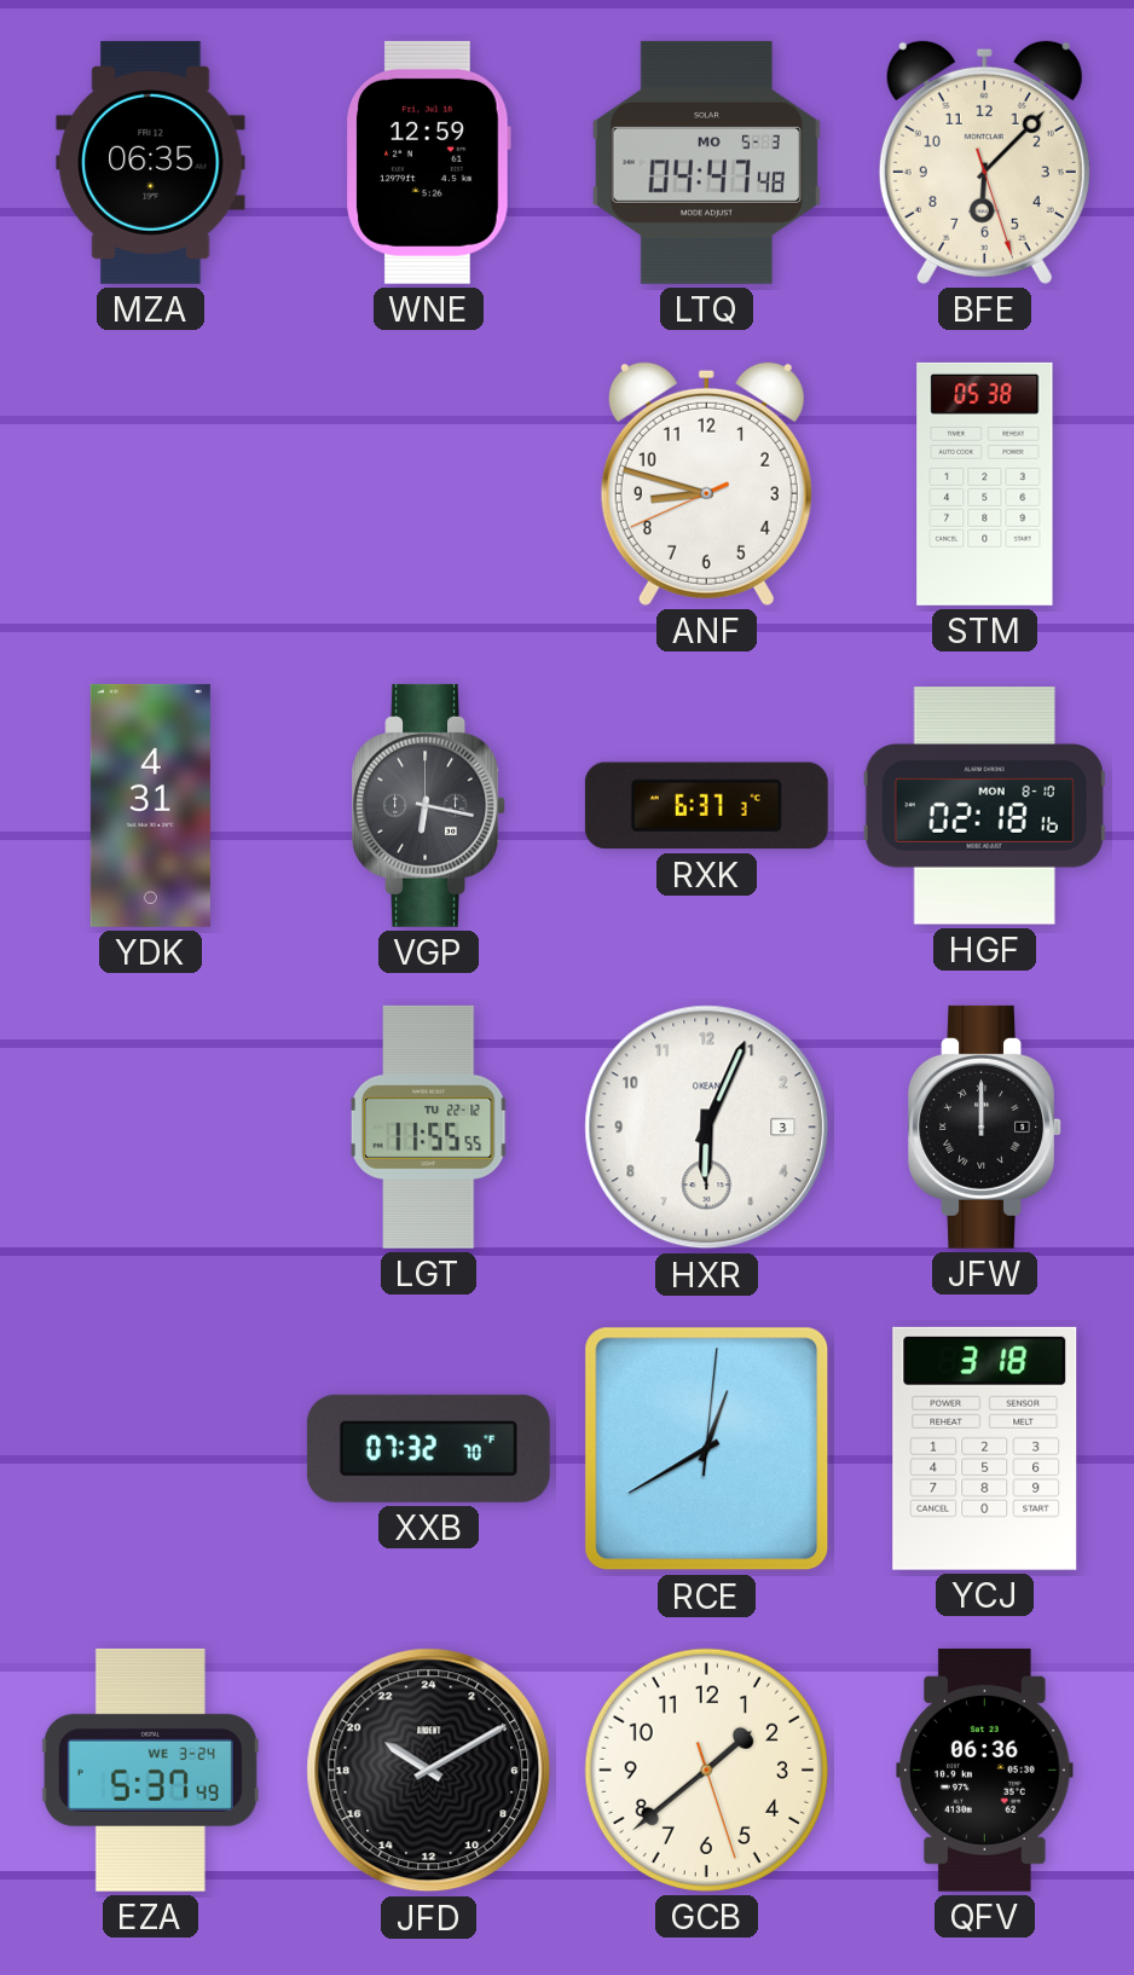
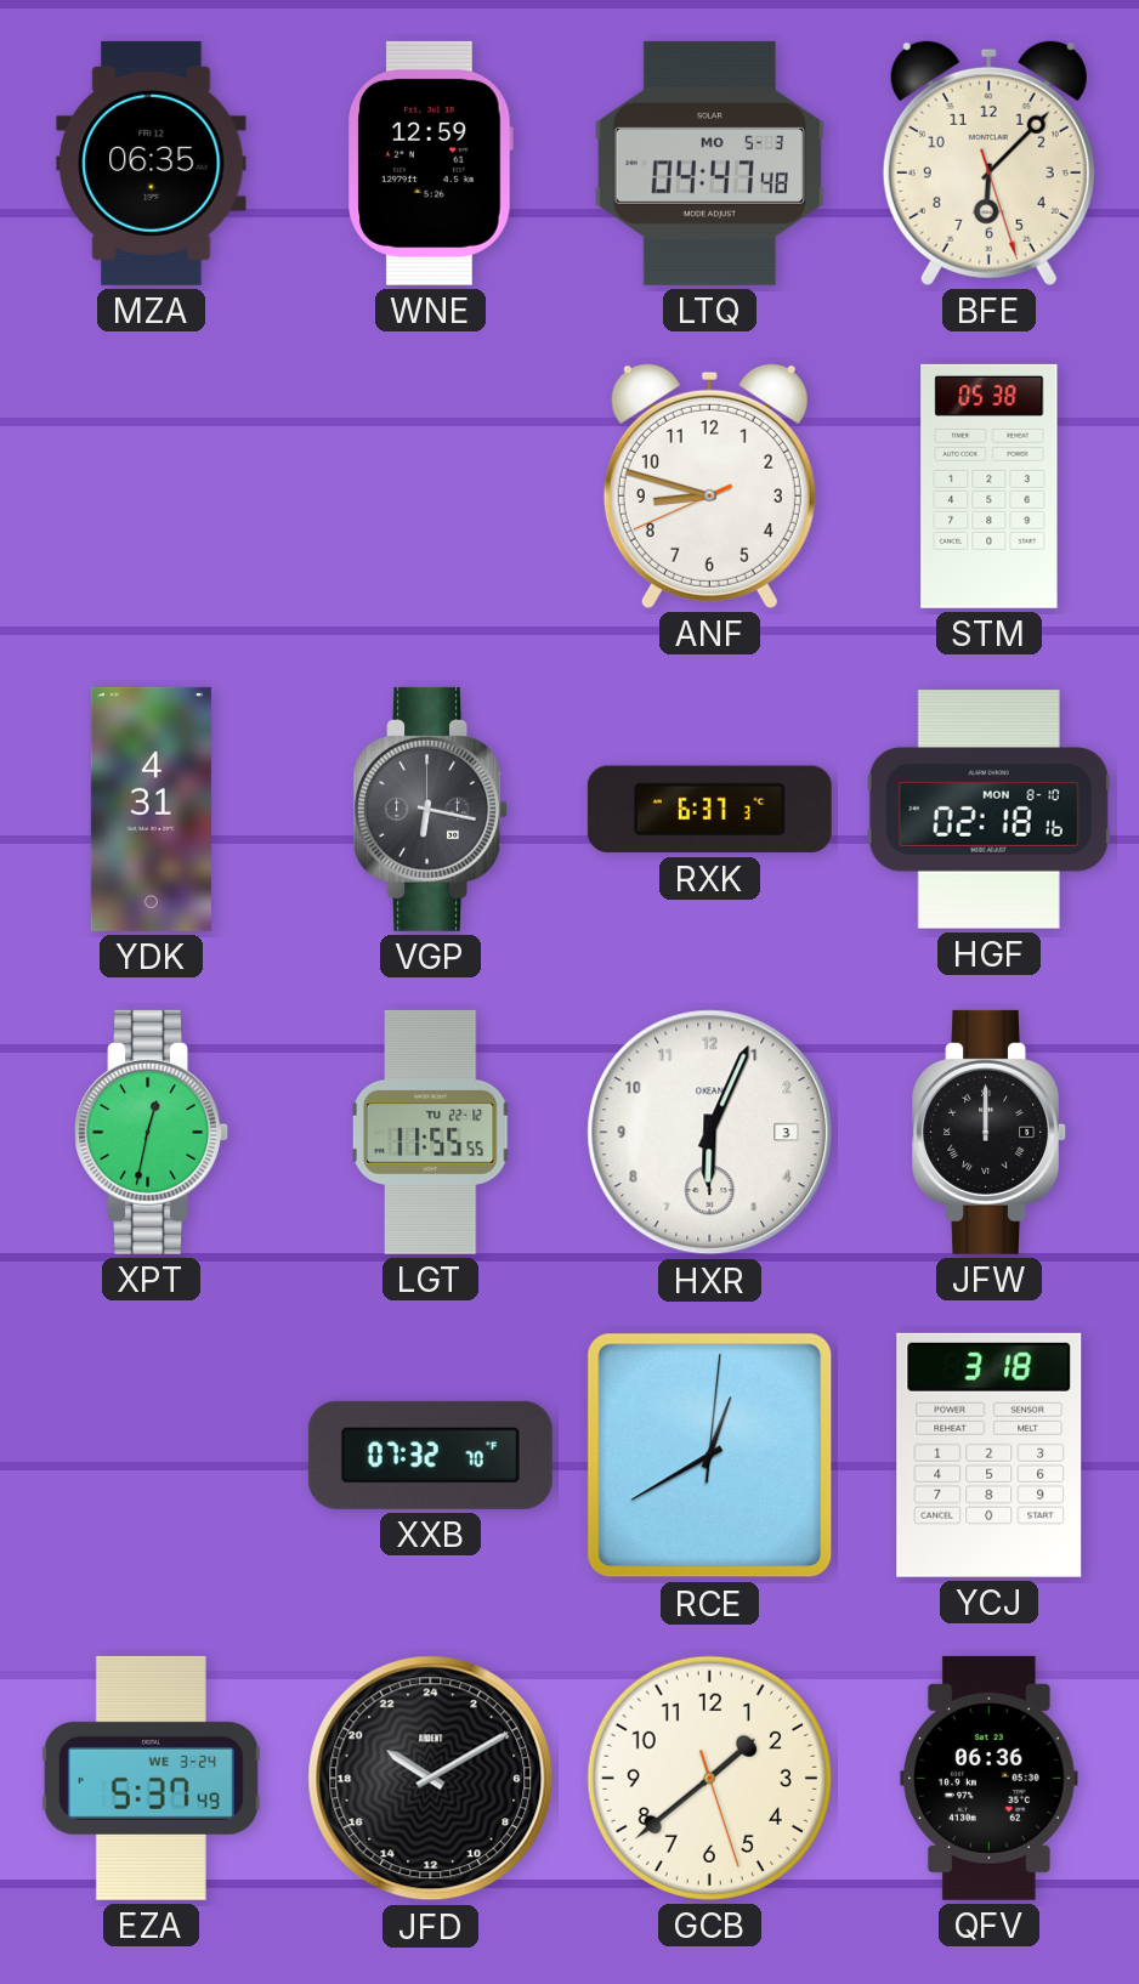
XPT: none -> 12:32 (151, 1132)
